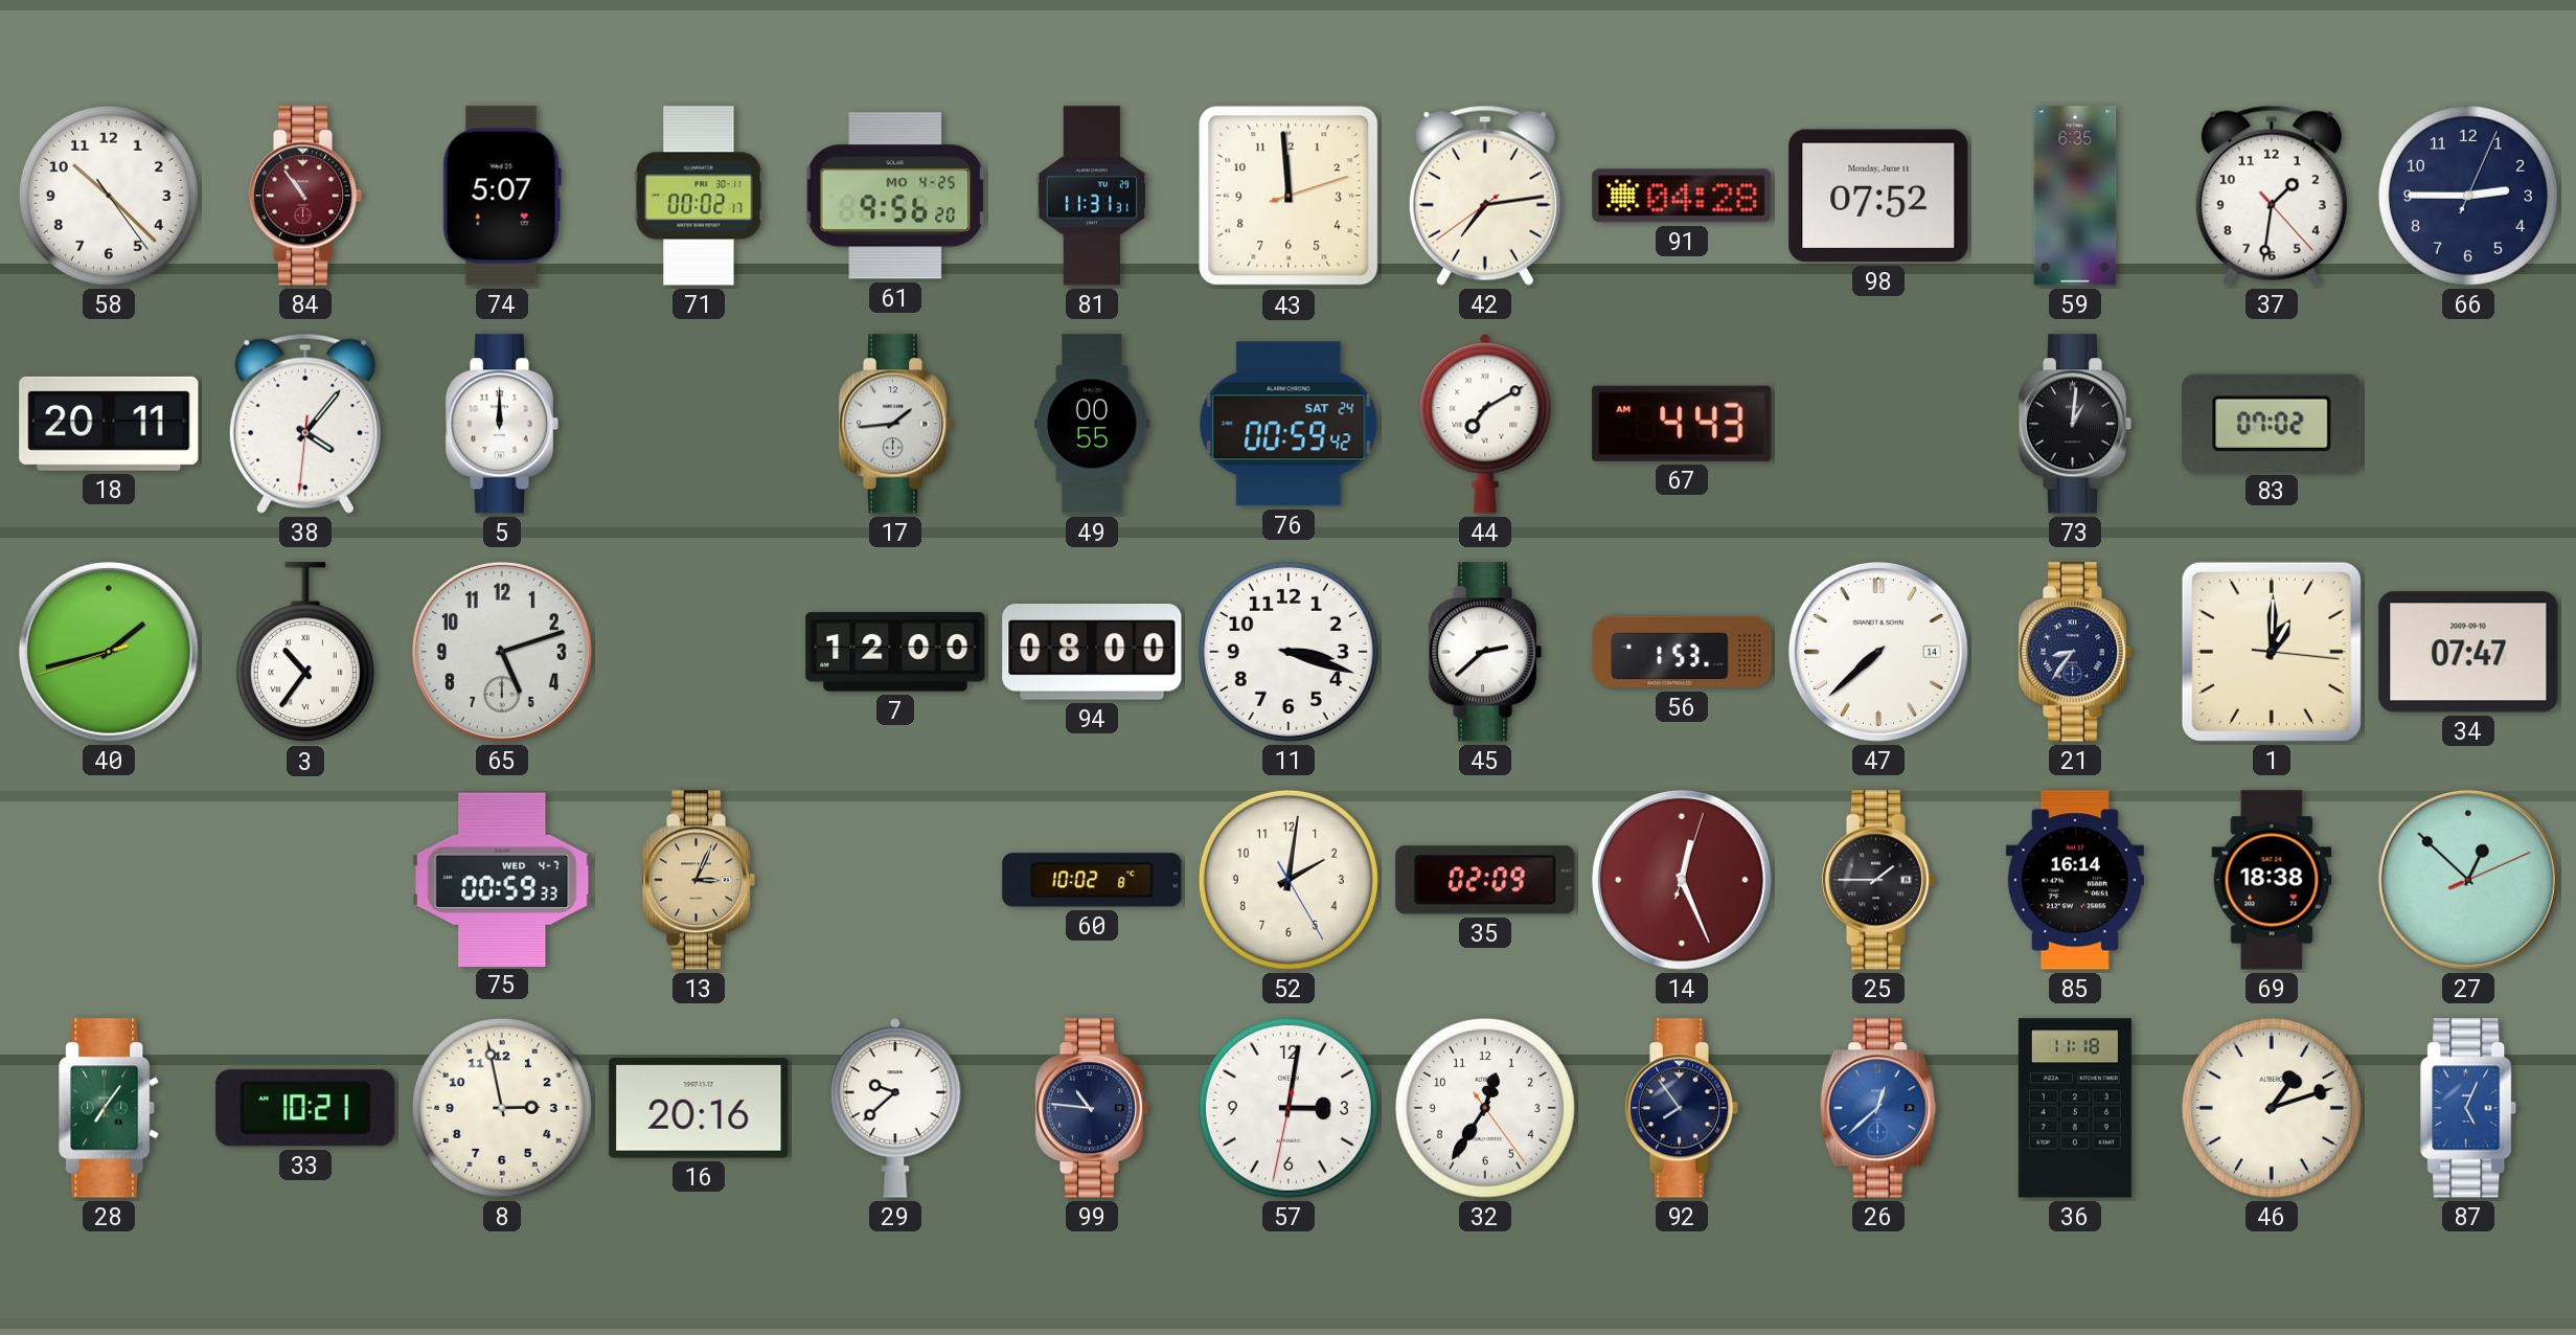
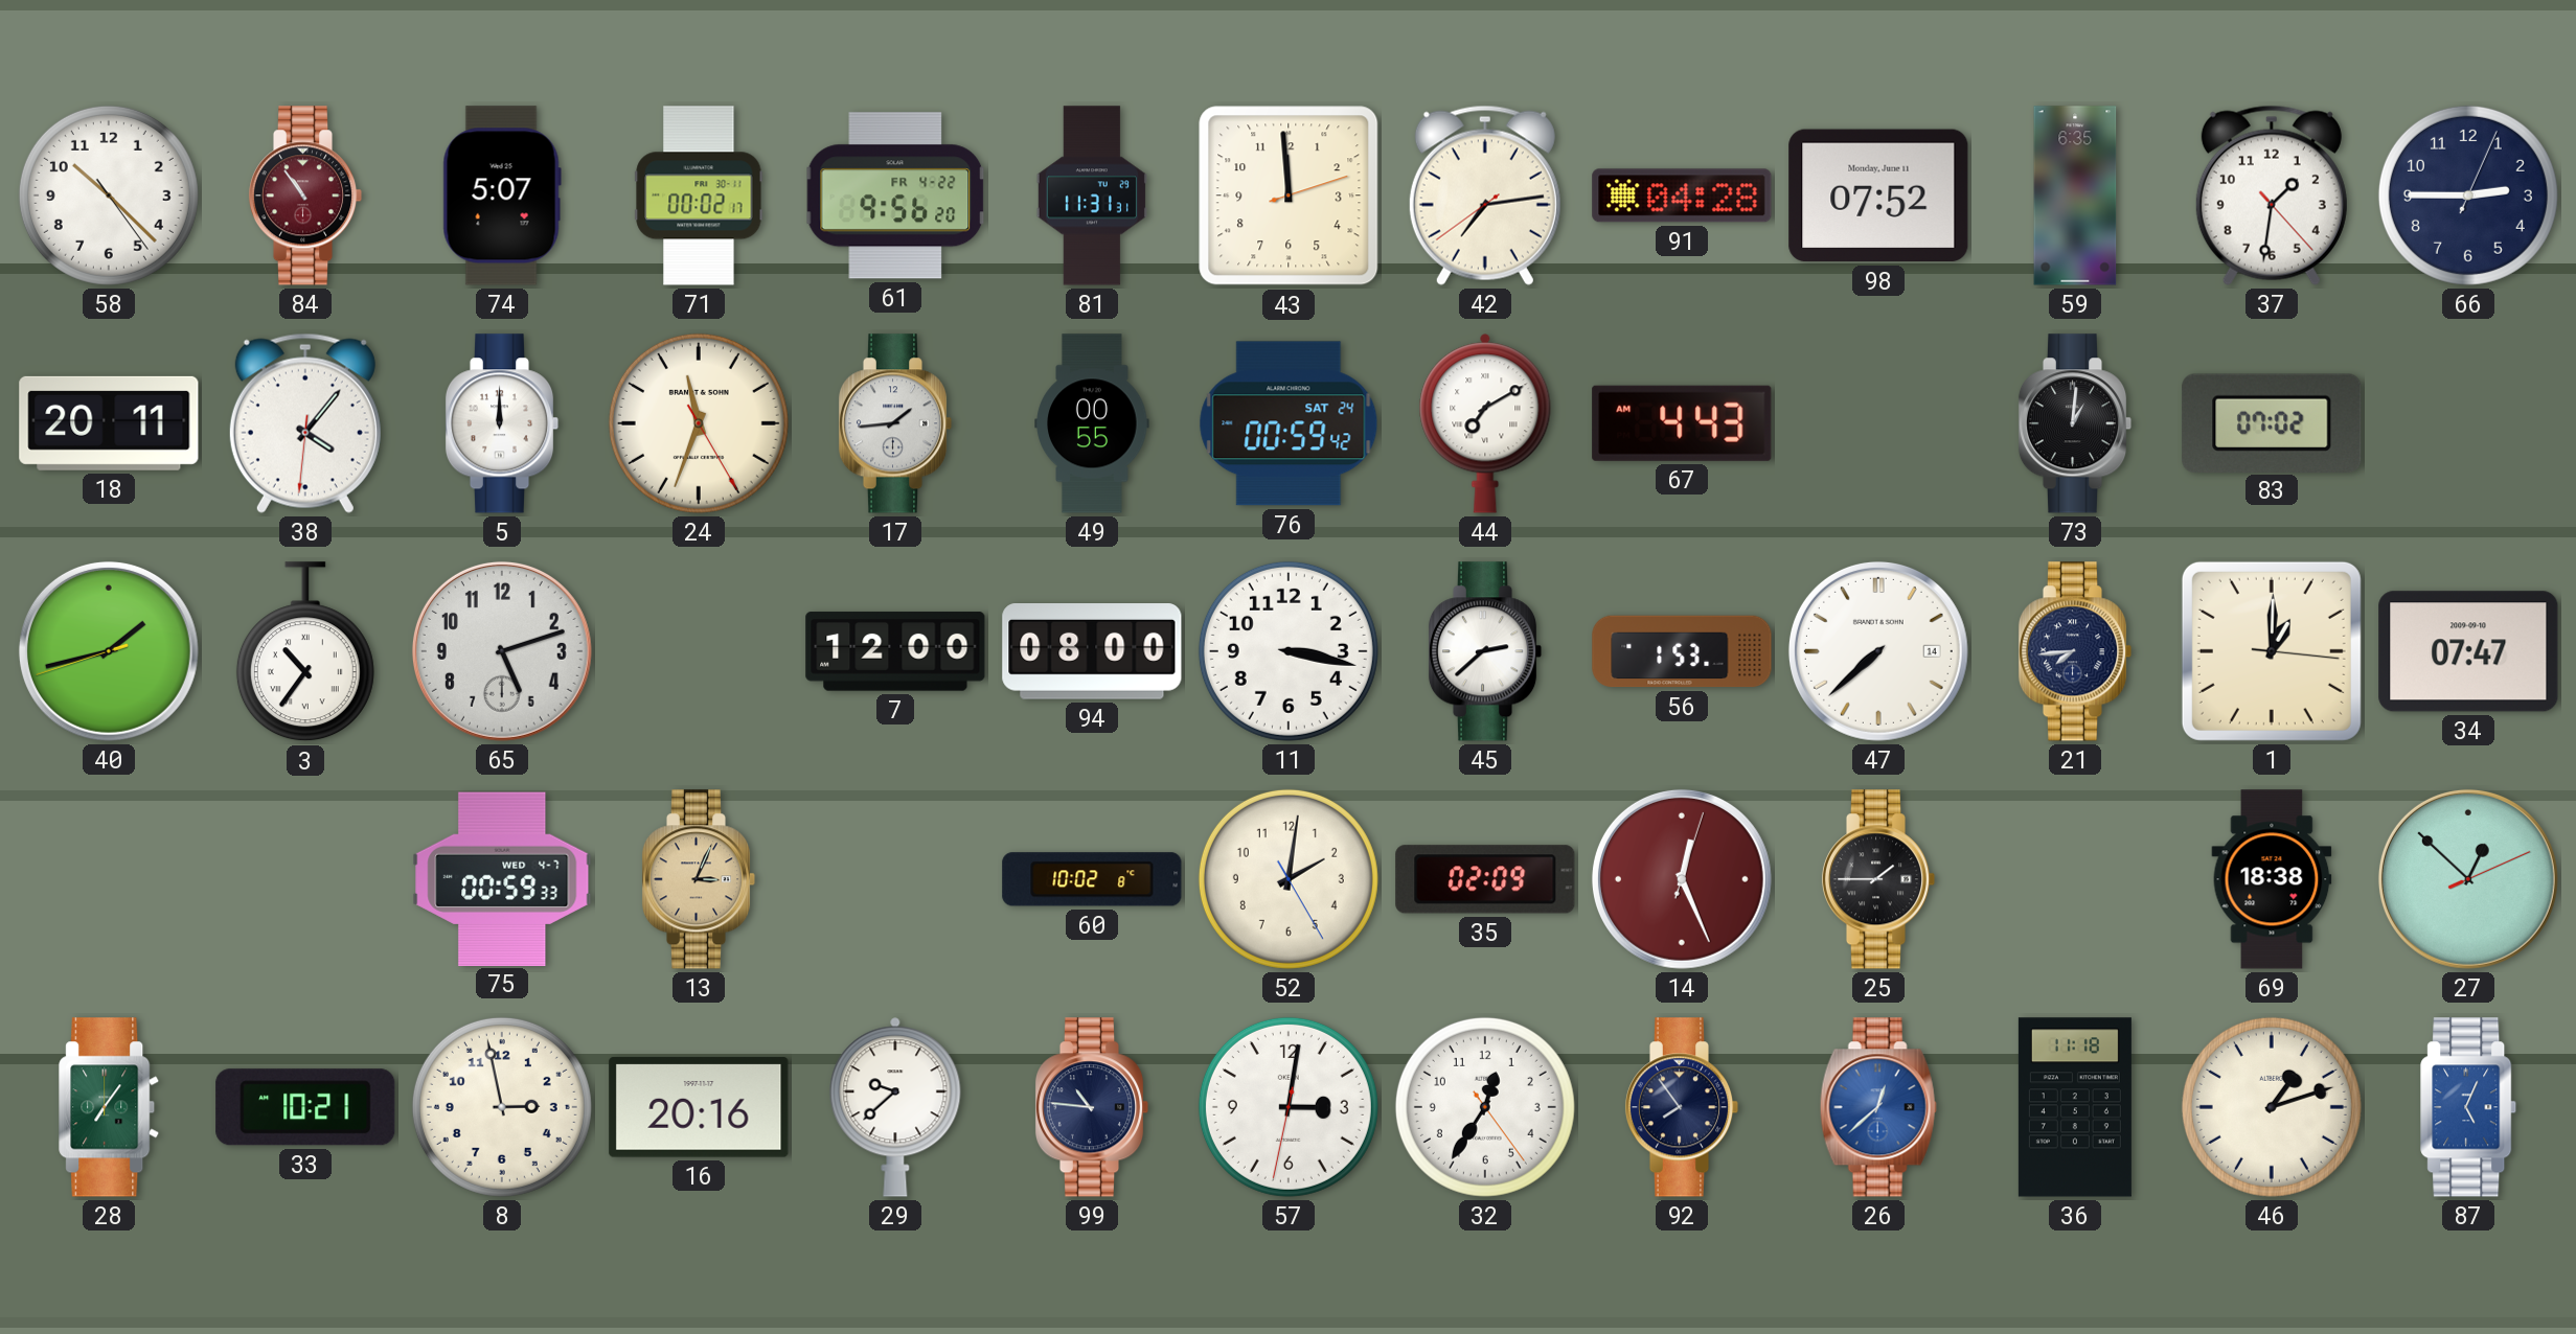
61 date: MO 4-25 -> FR 4-22 (895, 195)
24: none -> 11:33 (699, 423)
11: 3:18 -> 3:17 (1289, 651)
21: 8:36 -> 7:44 (2075, 651)
85: 16:14 -> none (2075, 880)
